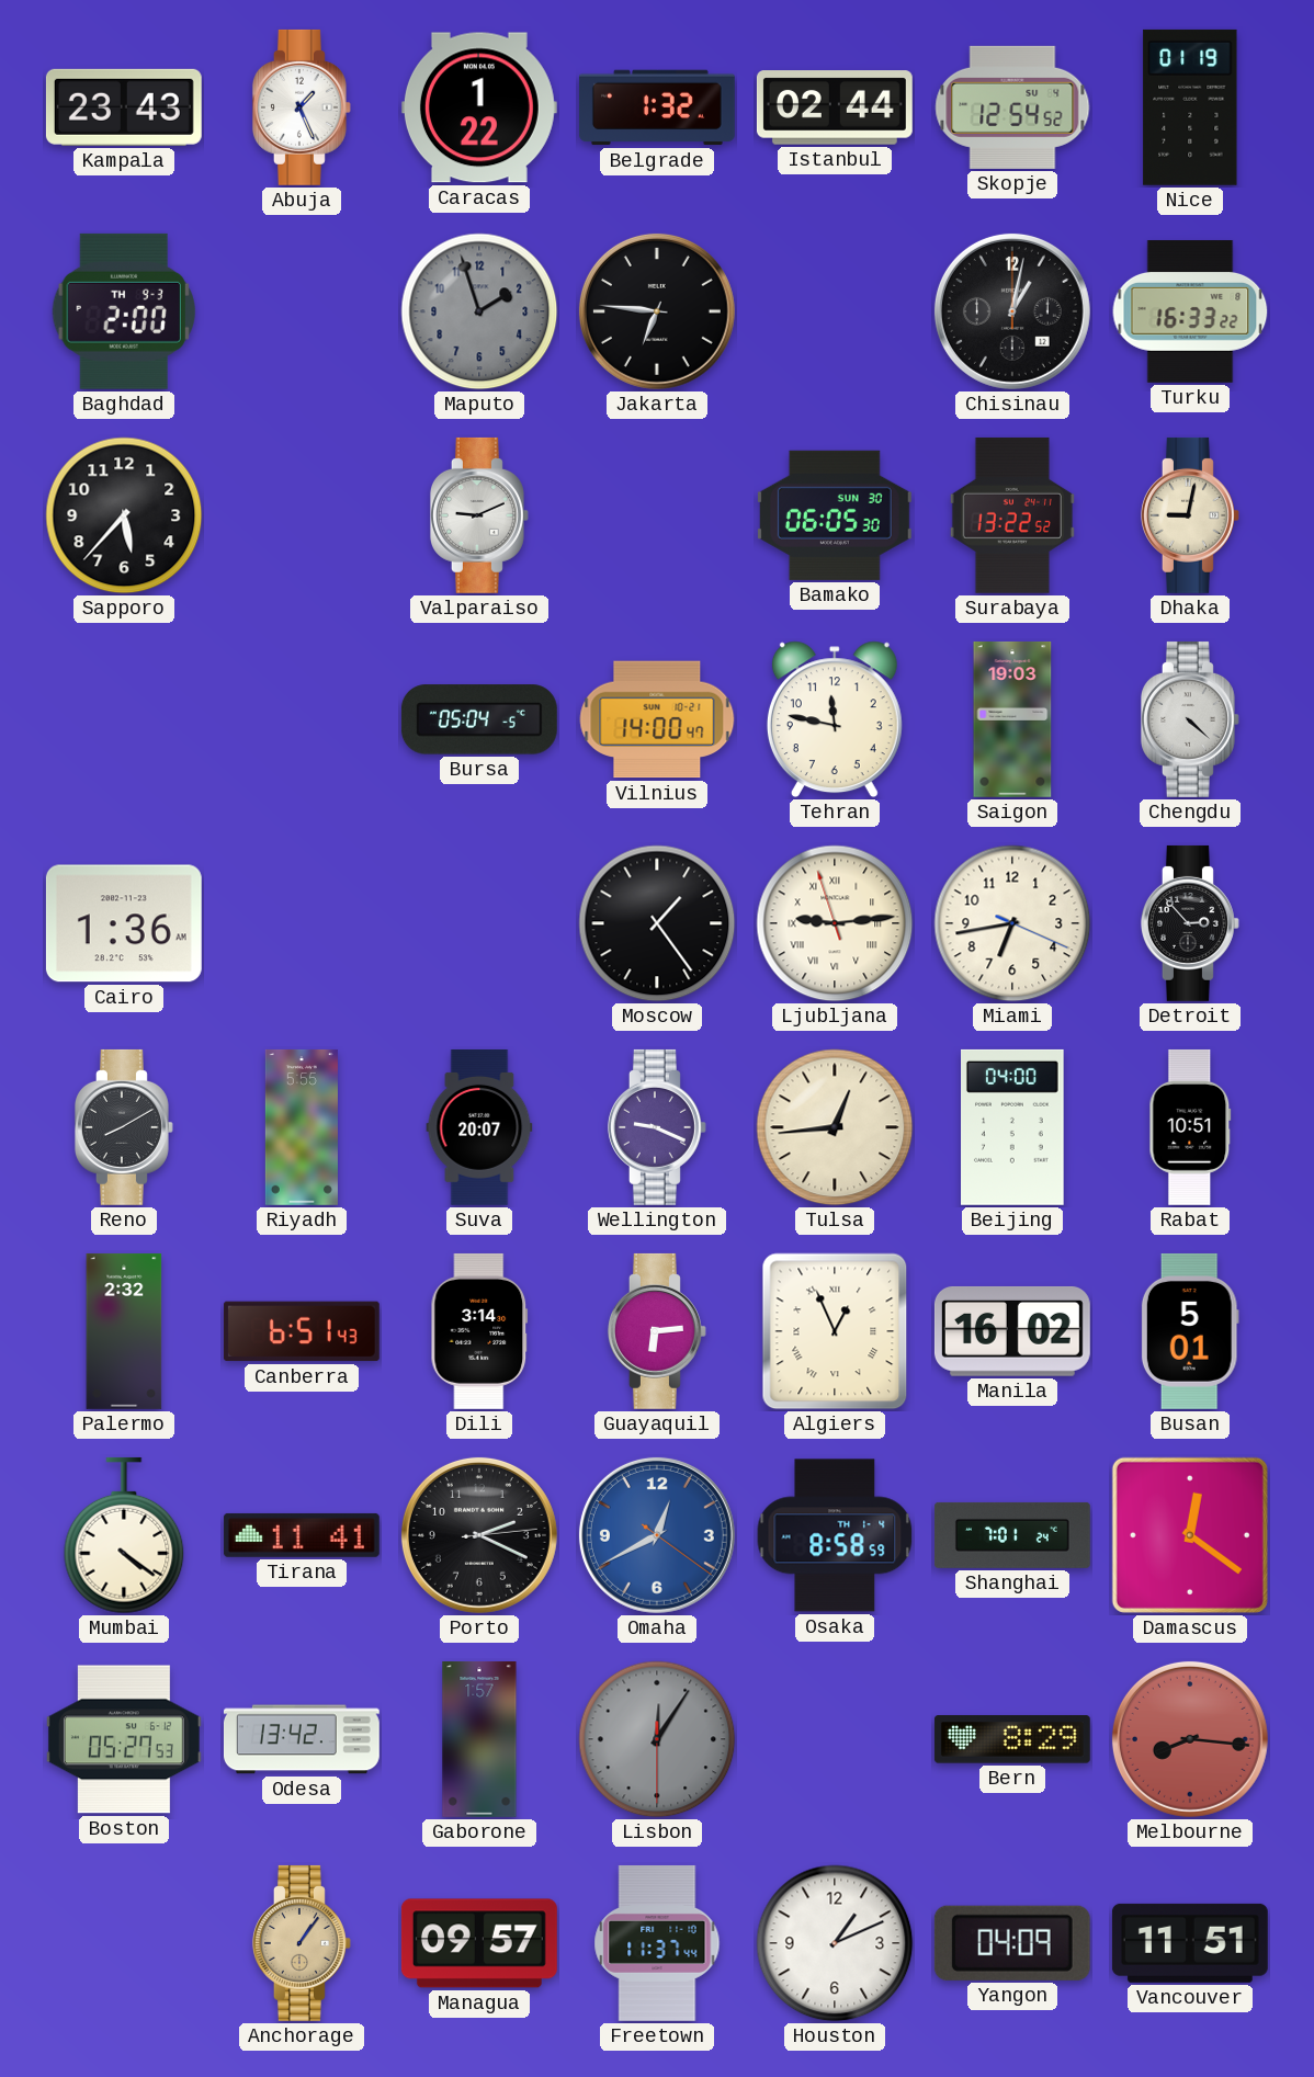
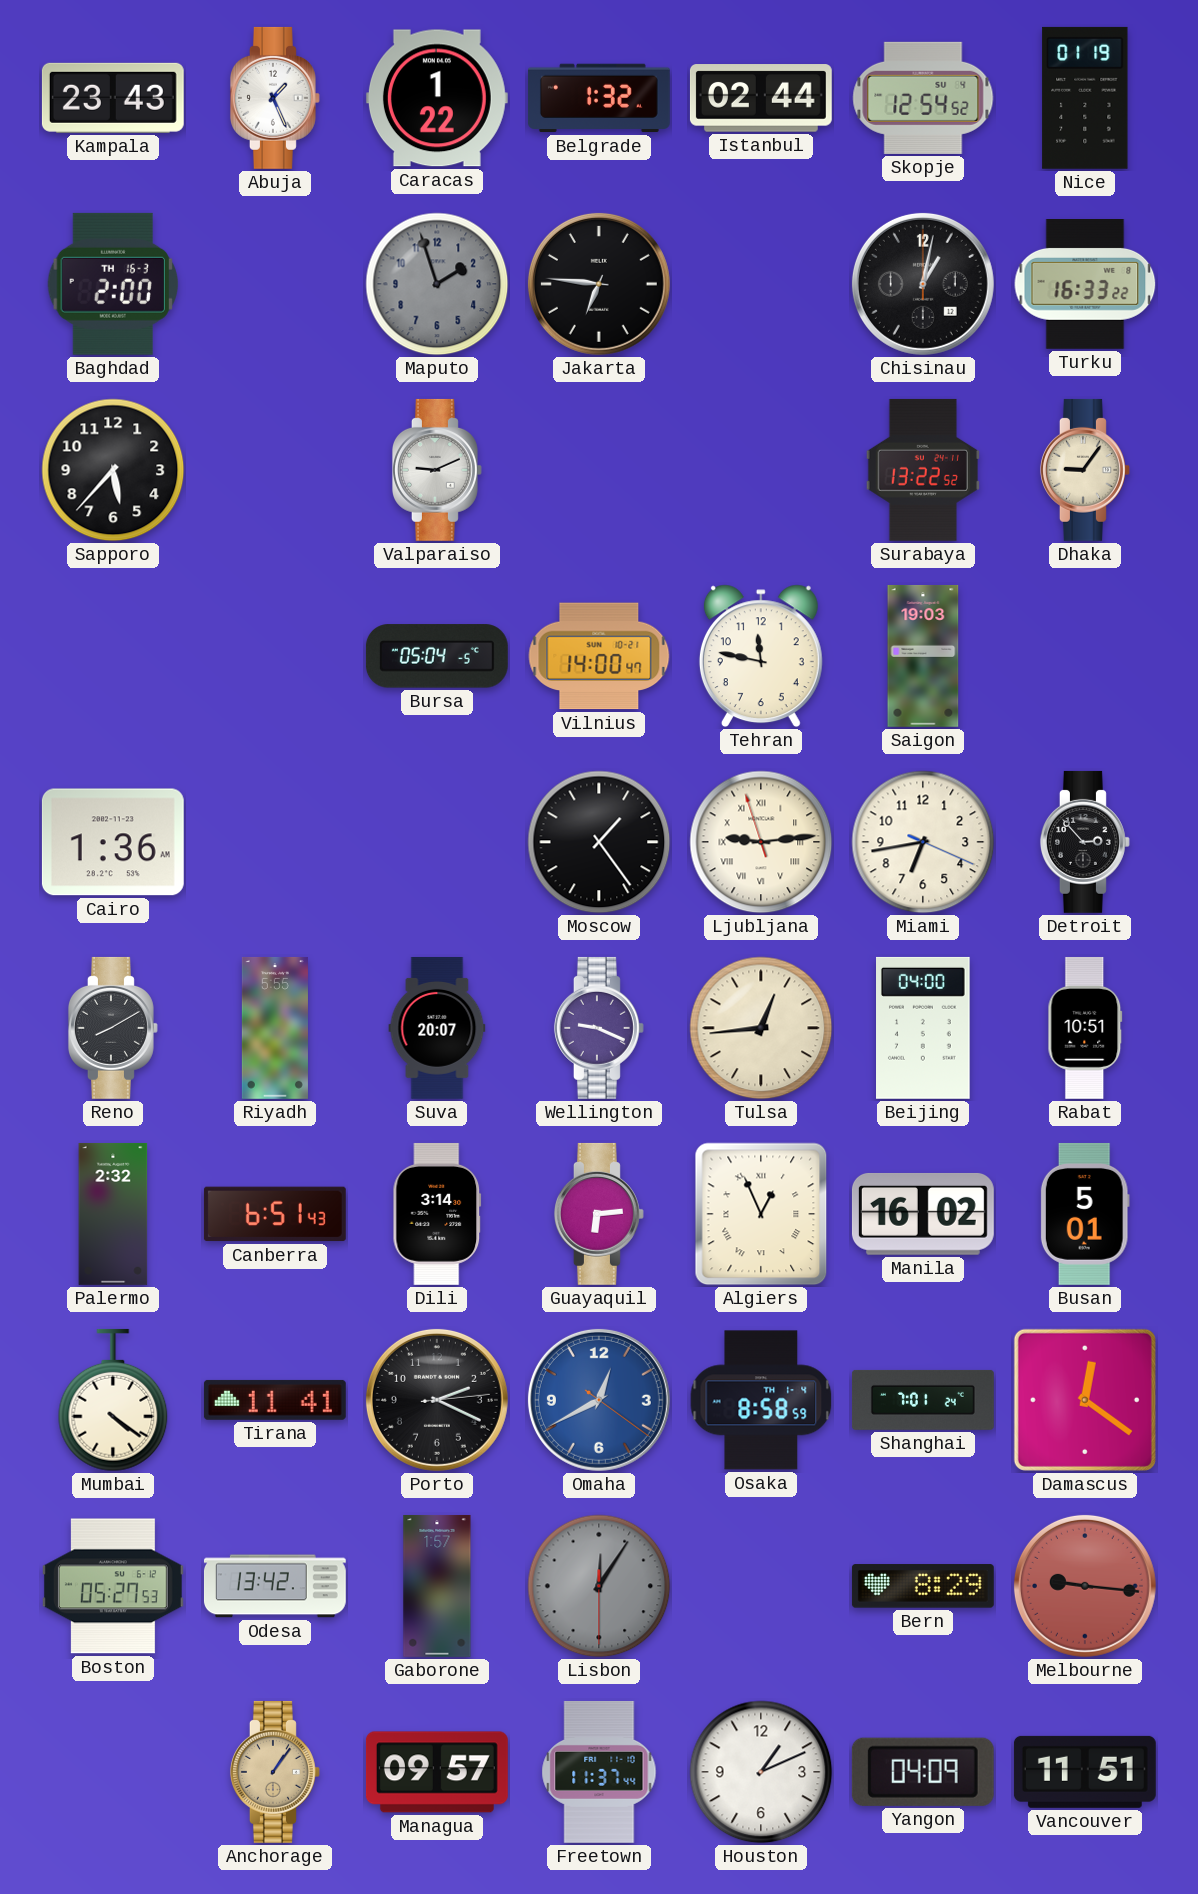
Baghdad date: TH 9-3 -> TH 16-3 (113, 284)
Bamako: 06:05 -> none (835, 515)
Dhaka: 9:02 -> 9:06 (1085, 470)
Chengdu: 4:22 -> none (1190, 719)
Melbourne: 8:16 -> 9:16 (1085, 1586)
